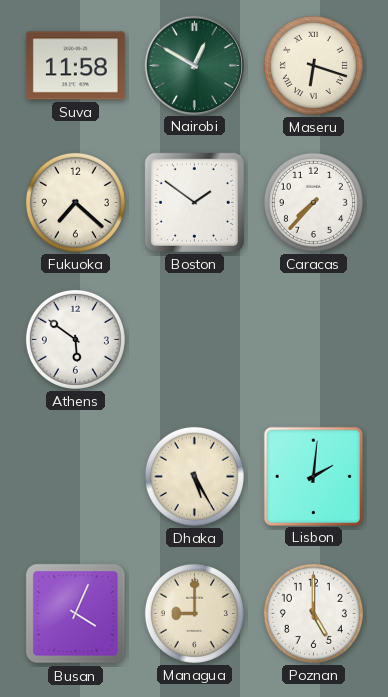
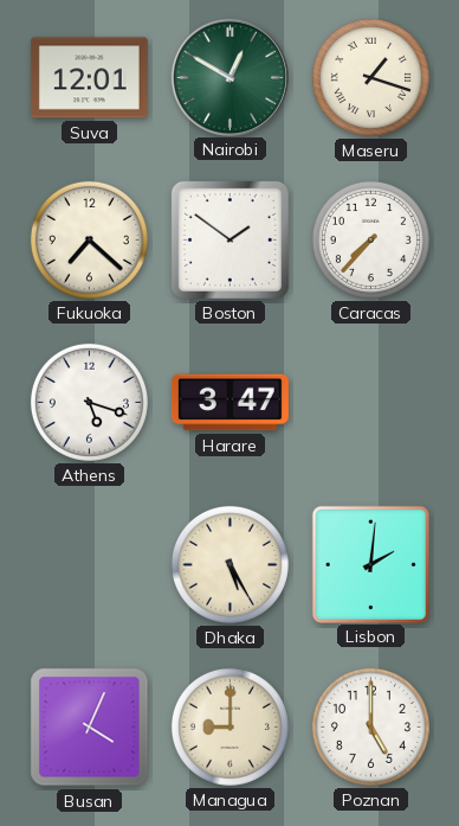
Suva: 11:58 -> 12:01 (89, 78)
Maseru: 6:18 -> 1:18 (370, 77)
Athens: 5:51 -> 5:18 (89, 402)
Harare: none -> 3:47 (229, 403)
